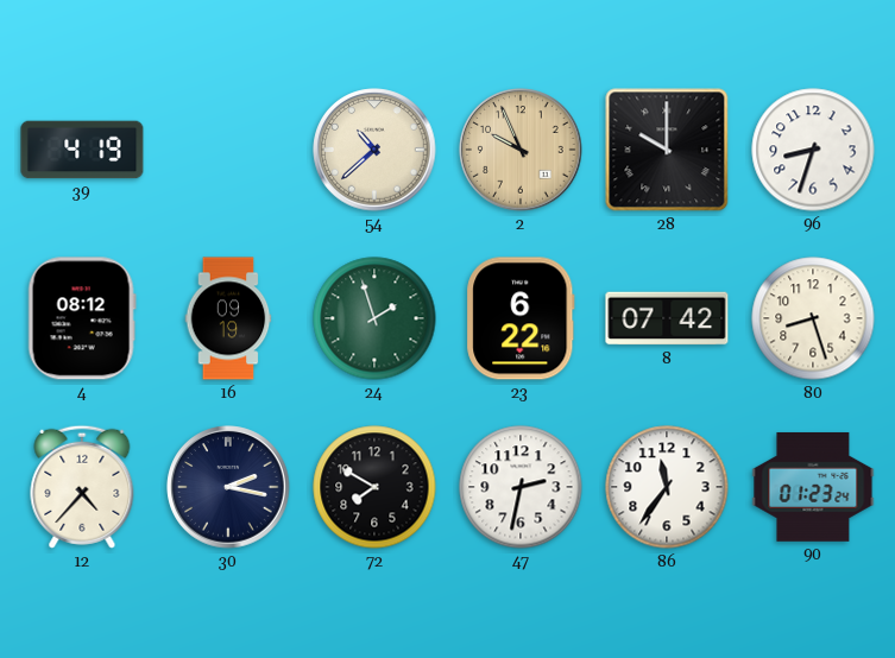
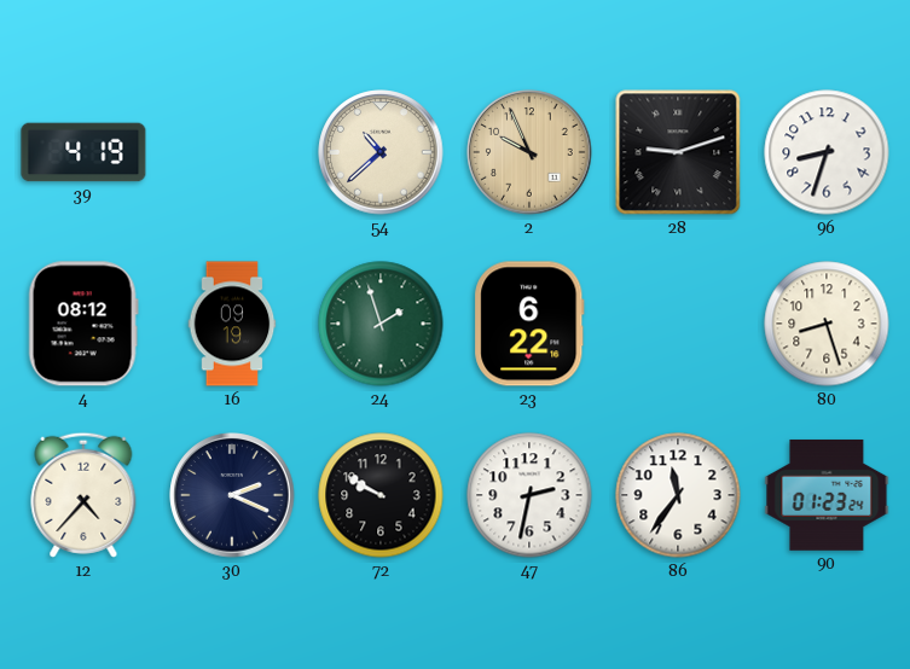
28: 10:00 -> 9:12 (678, 152)
8: 07:42 -> none (667, 318)
30: 2:17 -> 2:19 (232, 495)
72: 7:50 -> 9:50 (381, 495)
